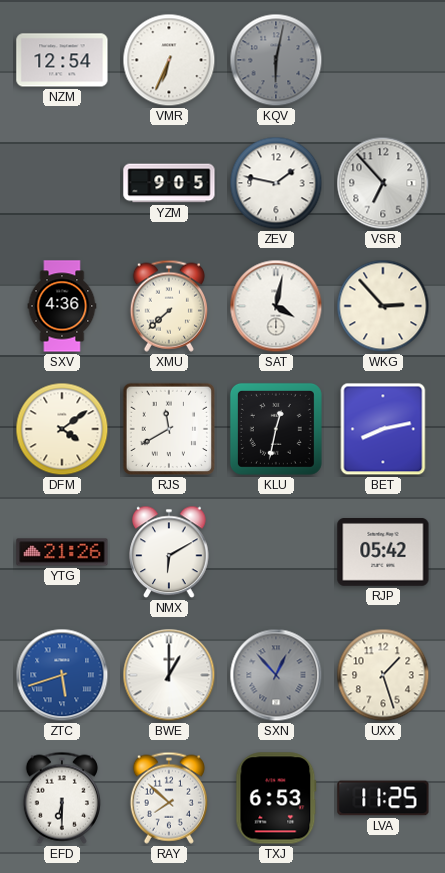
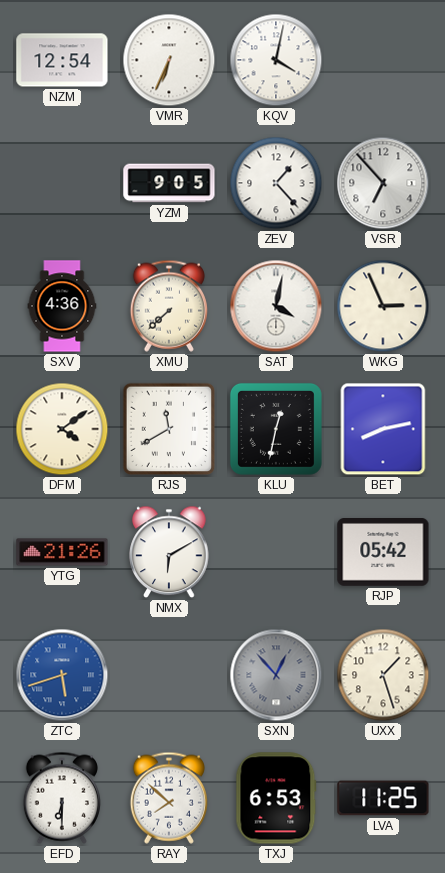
KQV: 6:02 -> 4:02 (276, 60)
KQV dial: grey -> white (276, 60)
ZEV: 1:47 -> 1:23 (276, 183)
WKG: 2:53 -> 2:56 (383, 306)
BWE: 1:00 -> none (169, 675)
